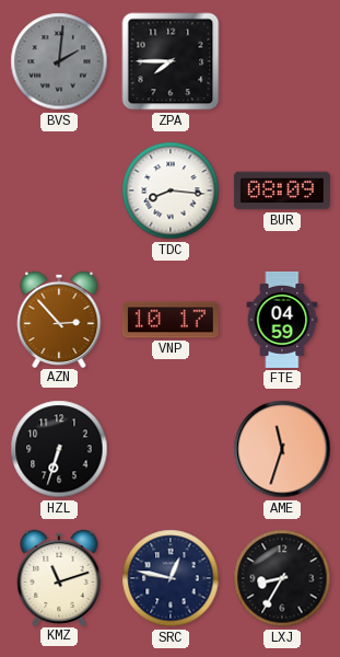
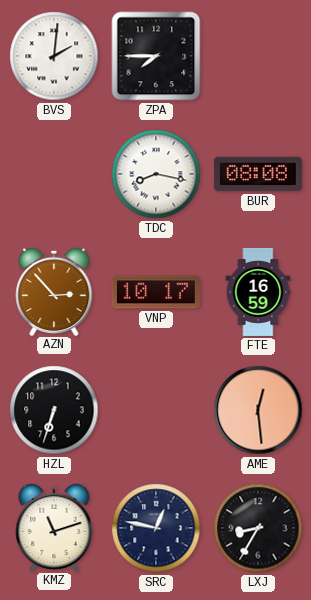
BVS dial: grey -> white (54, 56)
TDC: 8:16 -> 8:17 (156, 174)
BUR: 08:09 -> 08:08 (258, 174)
FTE: 04:59 -> 16:59 (258, 292)
AME: 11:33 -> 12:29 (258, 410)
